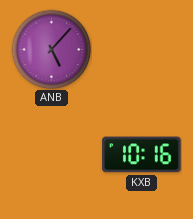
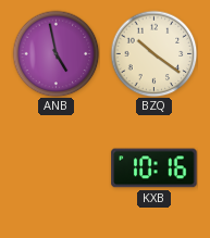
ANB: 5:07 -> 4:58 (55, 53)
BZQ: none -> 10:21 (153, 53)
